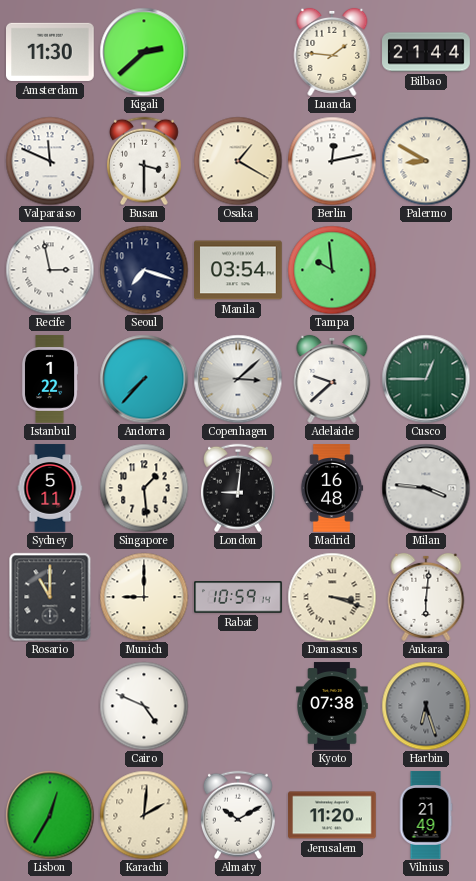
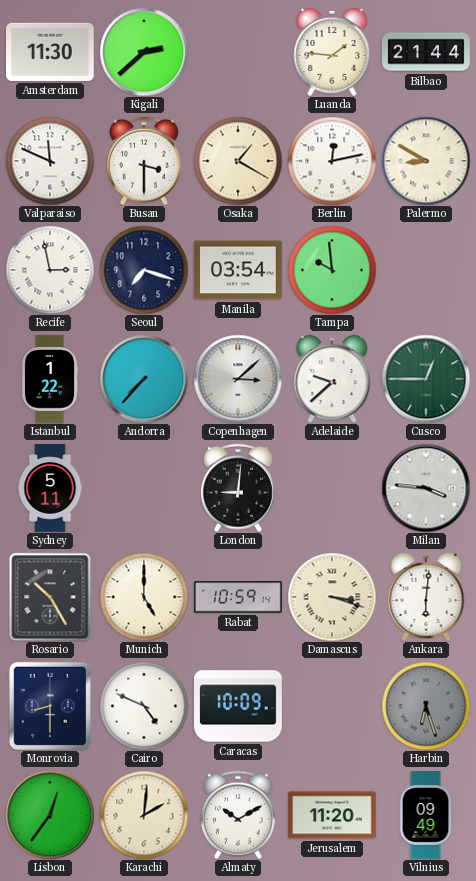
Singapore: 1:29 -> none (144, 488)
Madrid: 16:48 -> none (332, 488)
Rosario: 11:00 -> 10:25 (50, 597)
Munich: 9:00 -> 5:00 (144, 597)
Monrovia: none -> 8:30 (50, 706)
Caracas: none -> 10:09 (238, 706)
Kyoto: 07:38 -> none (332, 706)
Lisbon: 12:35 -> 12:36 (50, 815)
Vilnius: 21:49 -> 09:49 (426, 815)
